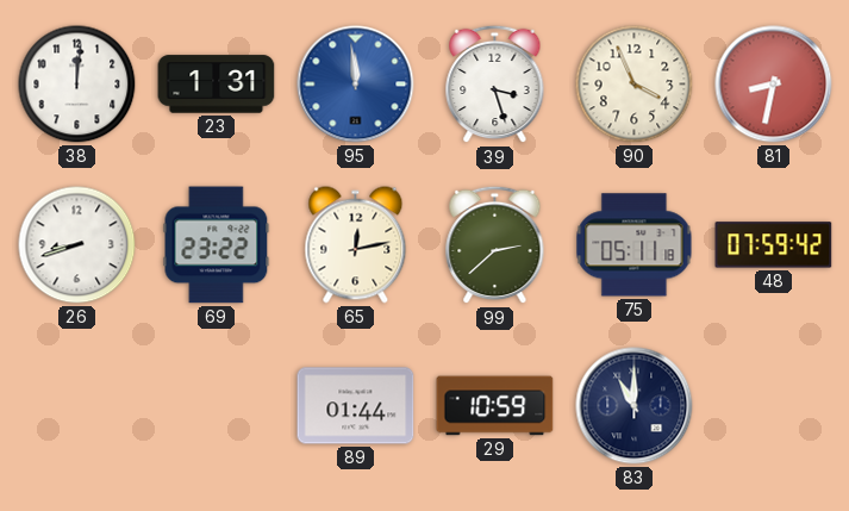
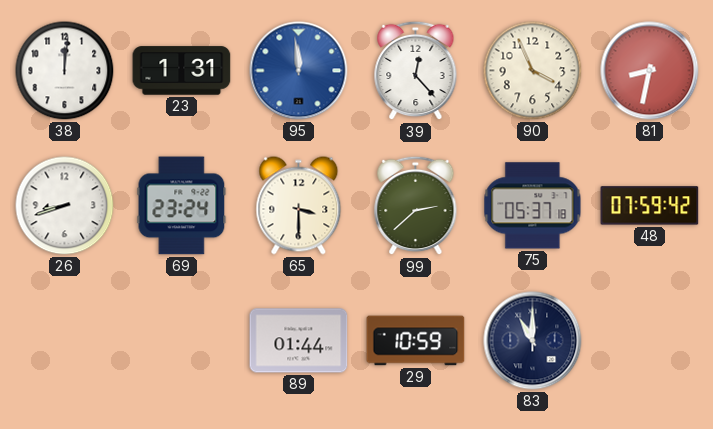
39: 3:27 -> 12:23 (416, 71)
69: 23:22 -> 23:24 (182, 206)
65: 12:13 -> 3:30 (299, 206)
75: 05:11 -> 05:37 (533, 206)
